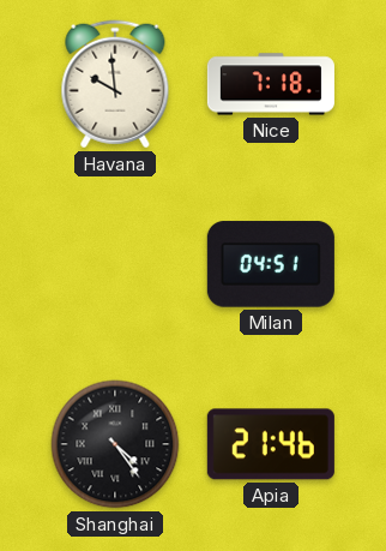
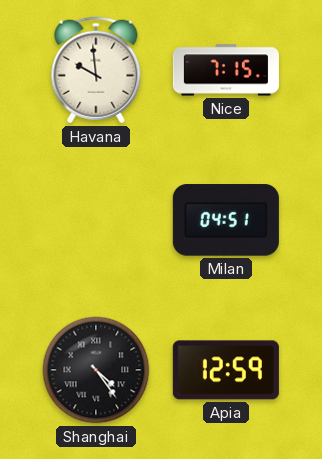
Nice: 7:18 -> 7:15 (226, 70)
Apia: 21:46 -> 12:59 (226, 370)
